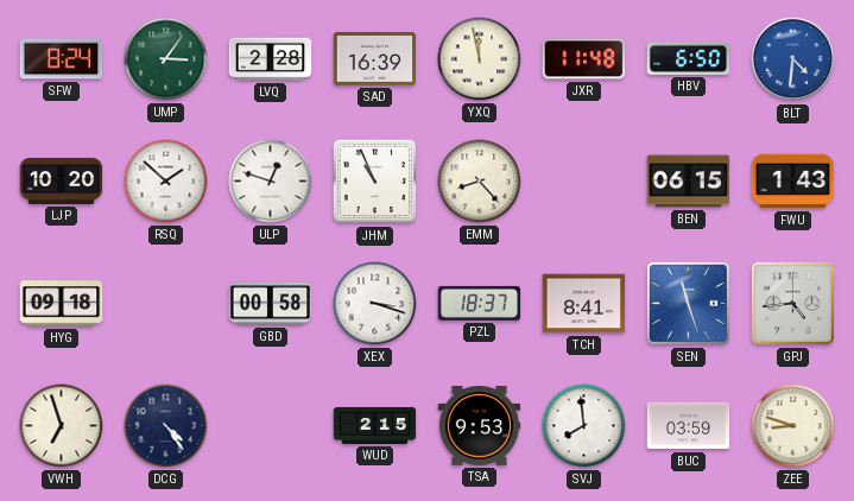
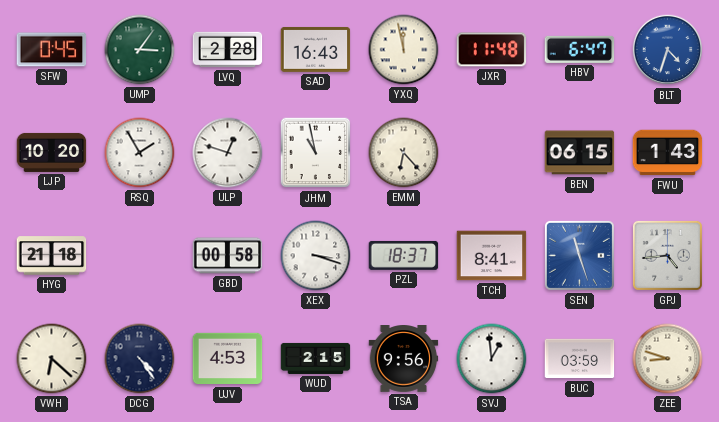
SFW: 8:24 -> 0:45 (52, 50)
SAD: 16:39 -> 16:43 (316, 49)
HBV: 6:50 -> 6:47 (580, 49)
BLT: 4:31 -> 4:33 (668, 50)
RSQ: 1:52 -> 1:55 (140, 153)
JHM: 10:56 -> 10:58 (316, 153)
EMM: 8:23 -> 6:23 (404, 153)
HYG: 09:18 -> 21:18 (52, 256)
VWH: 6:57 -> 6:22 (52, 359)
UJV: none -> 4:53 (228, 359)
TSA: 9:53 -> 9:56 (404, 359)
SVJ: 7:59 -> 12:59 (492, 359)
